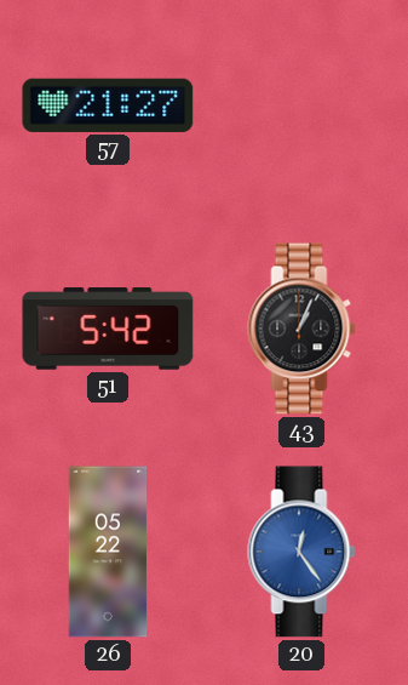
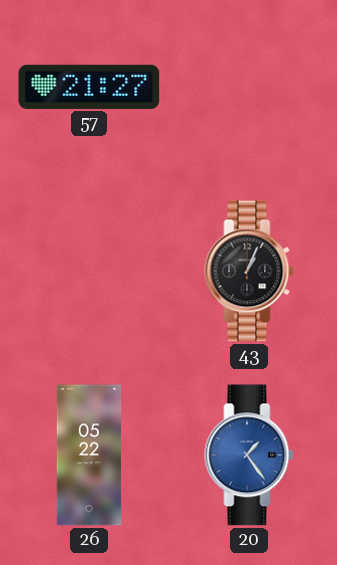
51: 5:42 -> none (108, 329)
20: 12:24 -> 1:24 (249, 455)
